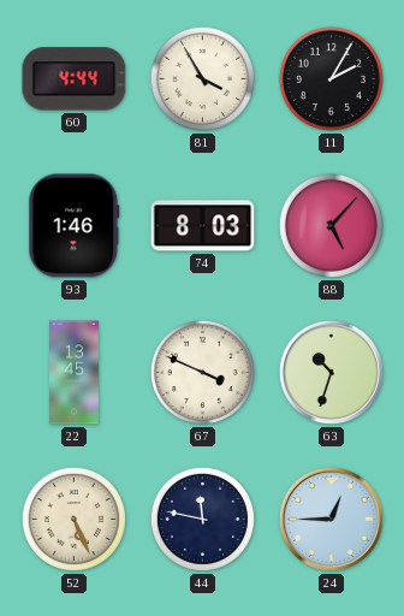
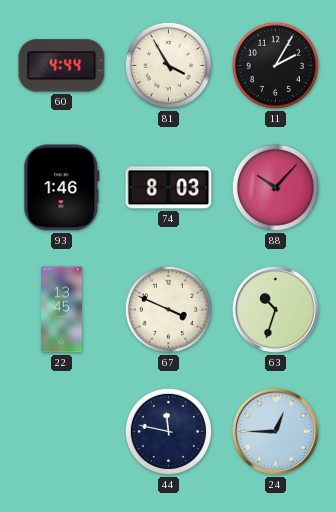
88: 5:07 -> 10:07 (275, 187)
52: 5:26 -> none (73, 519)
